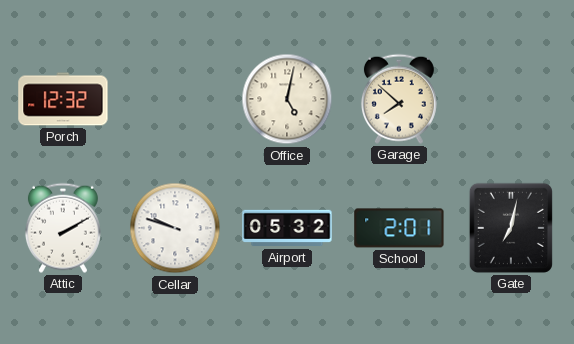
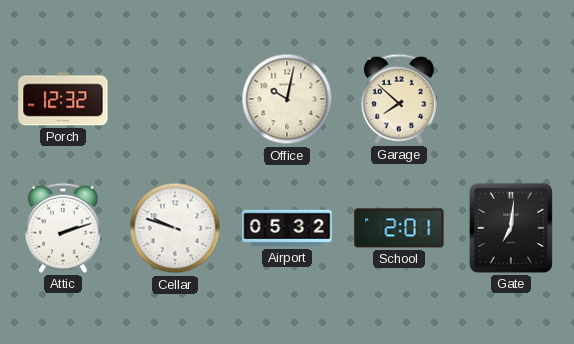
Office: 5:02 -> 10:02 (287, 99)
Attic: 2:10 -> 2:12 (63, 228)
Gate: 7:02 -> 7:01 (511, 228)
